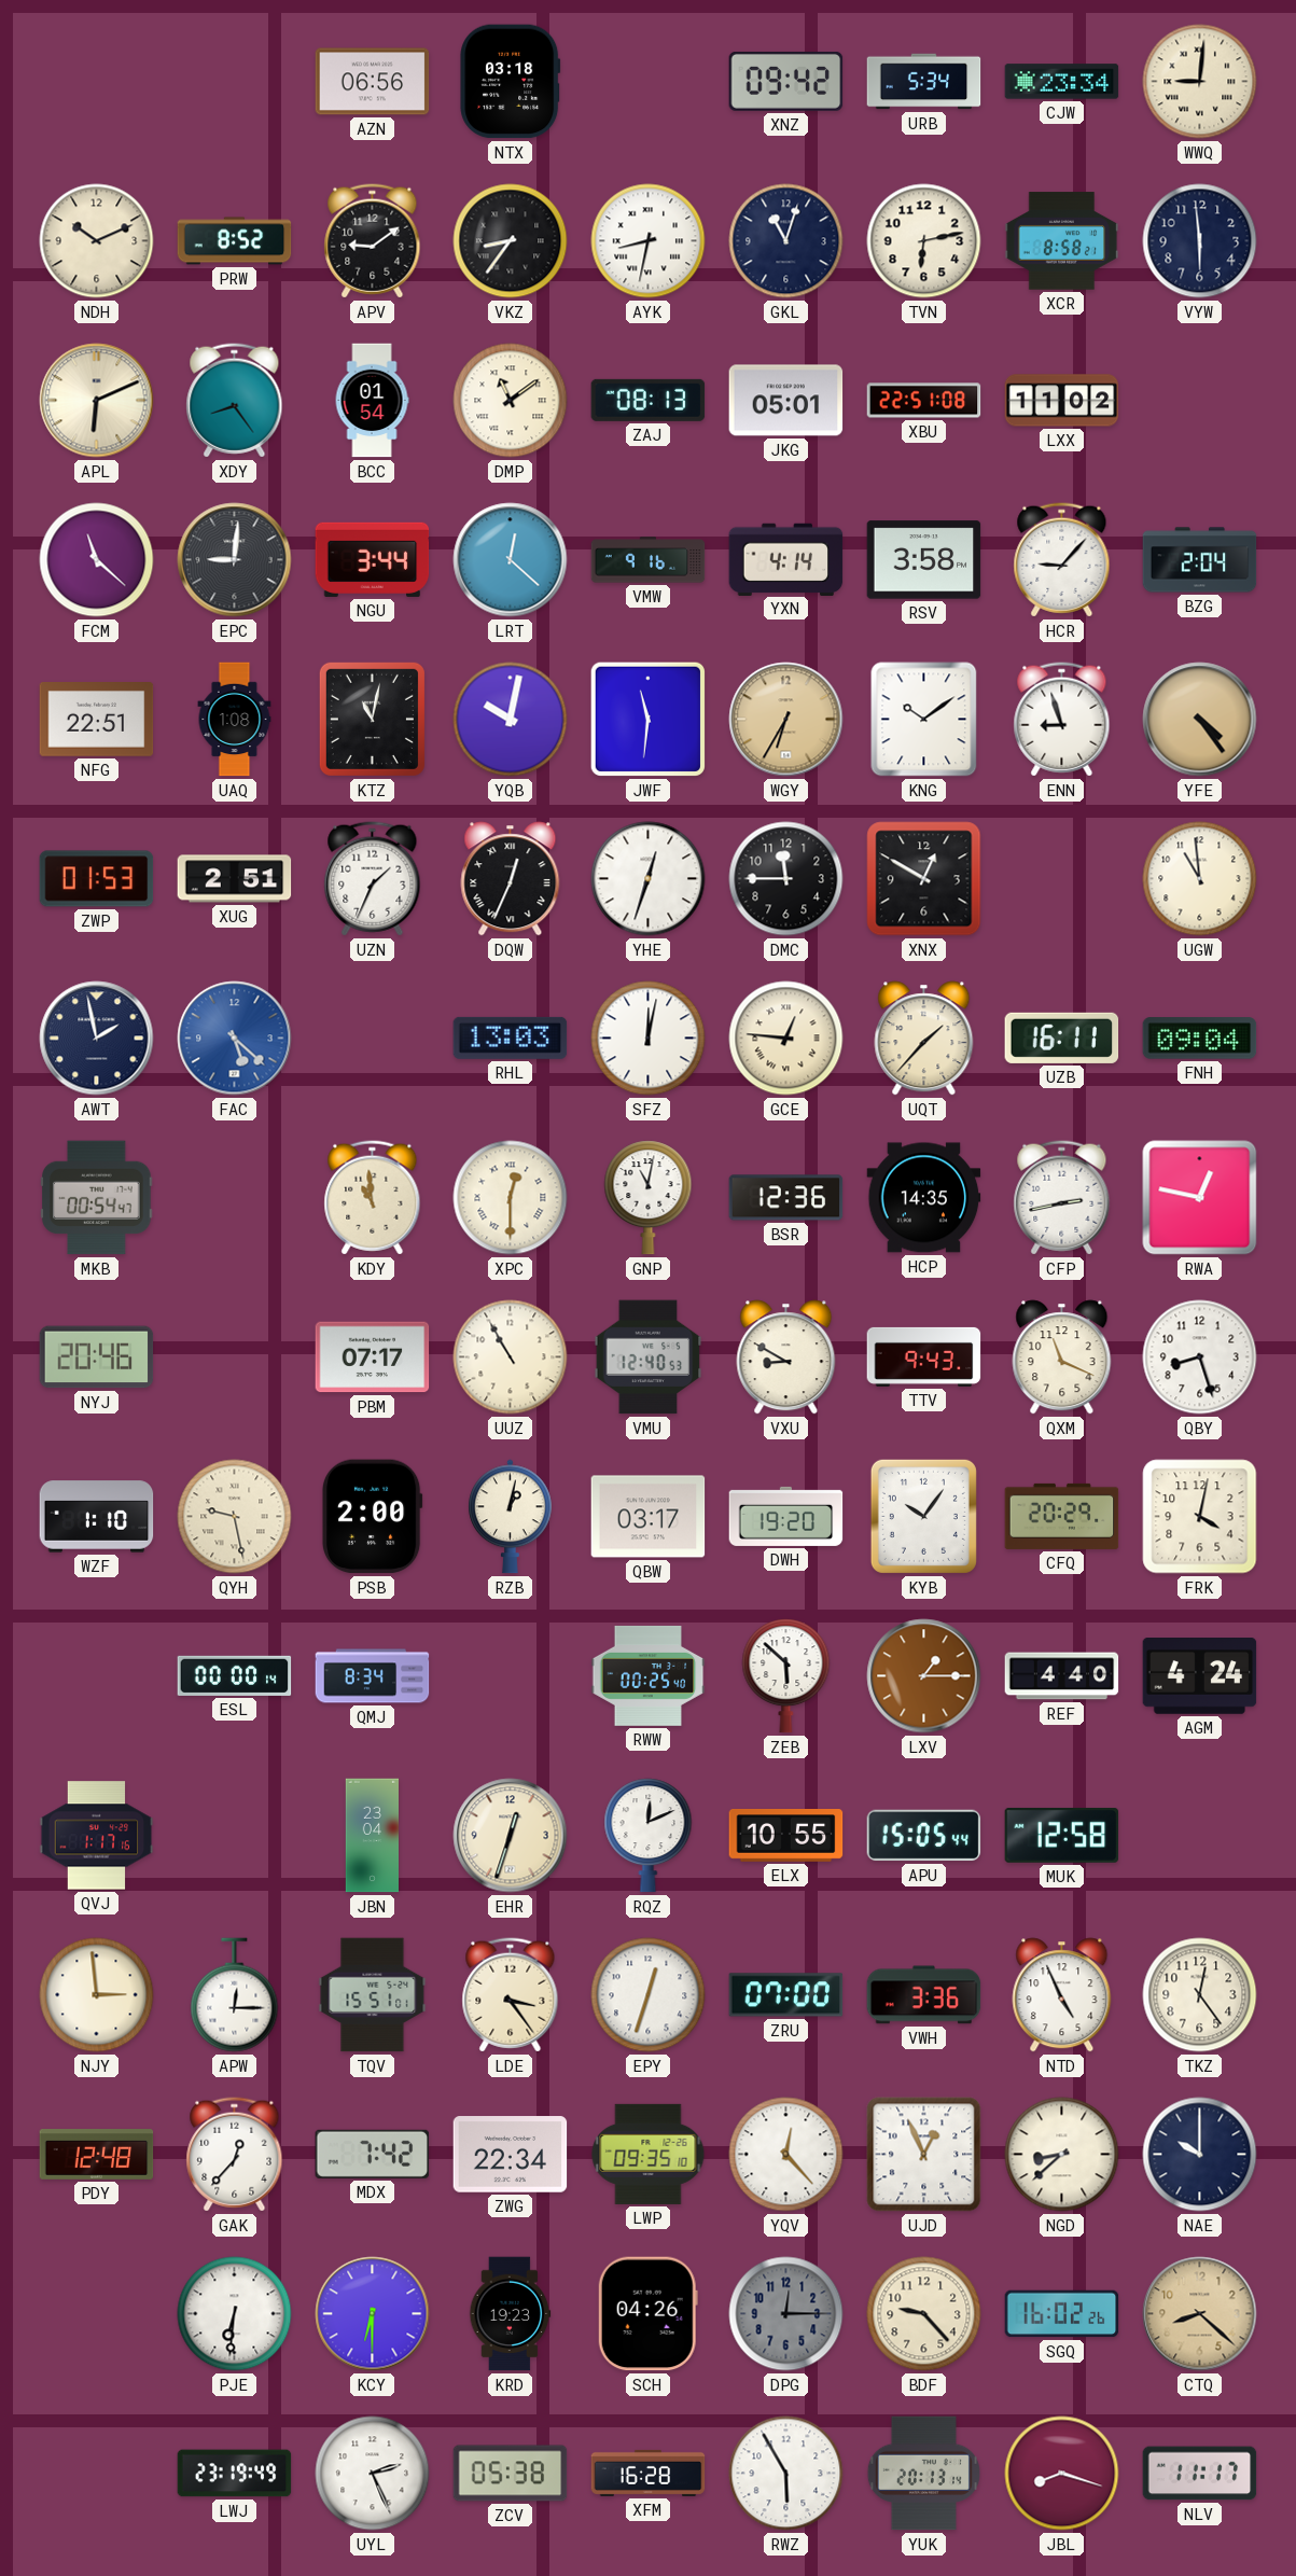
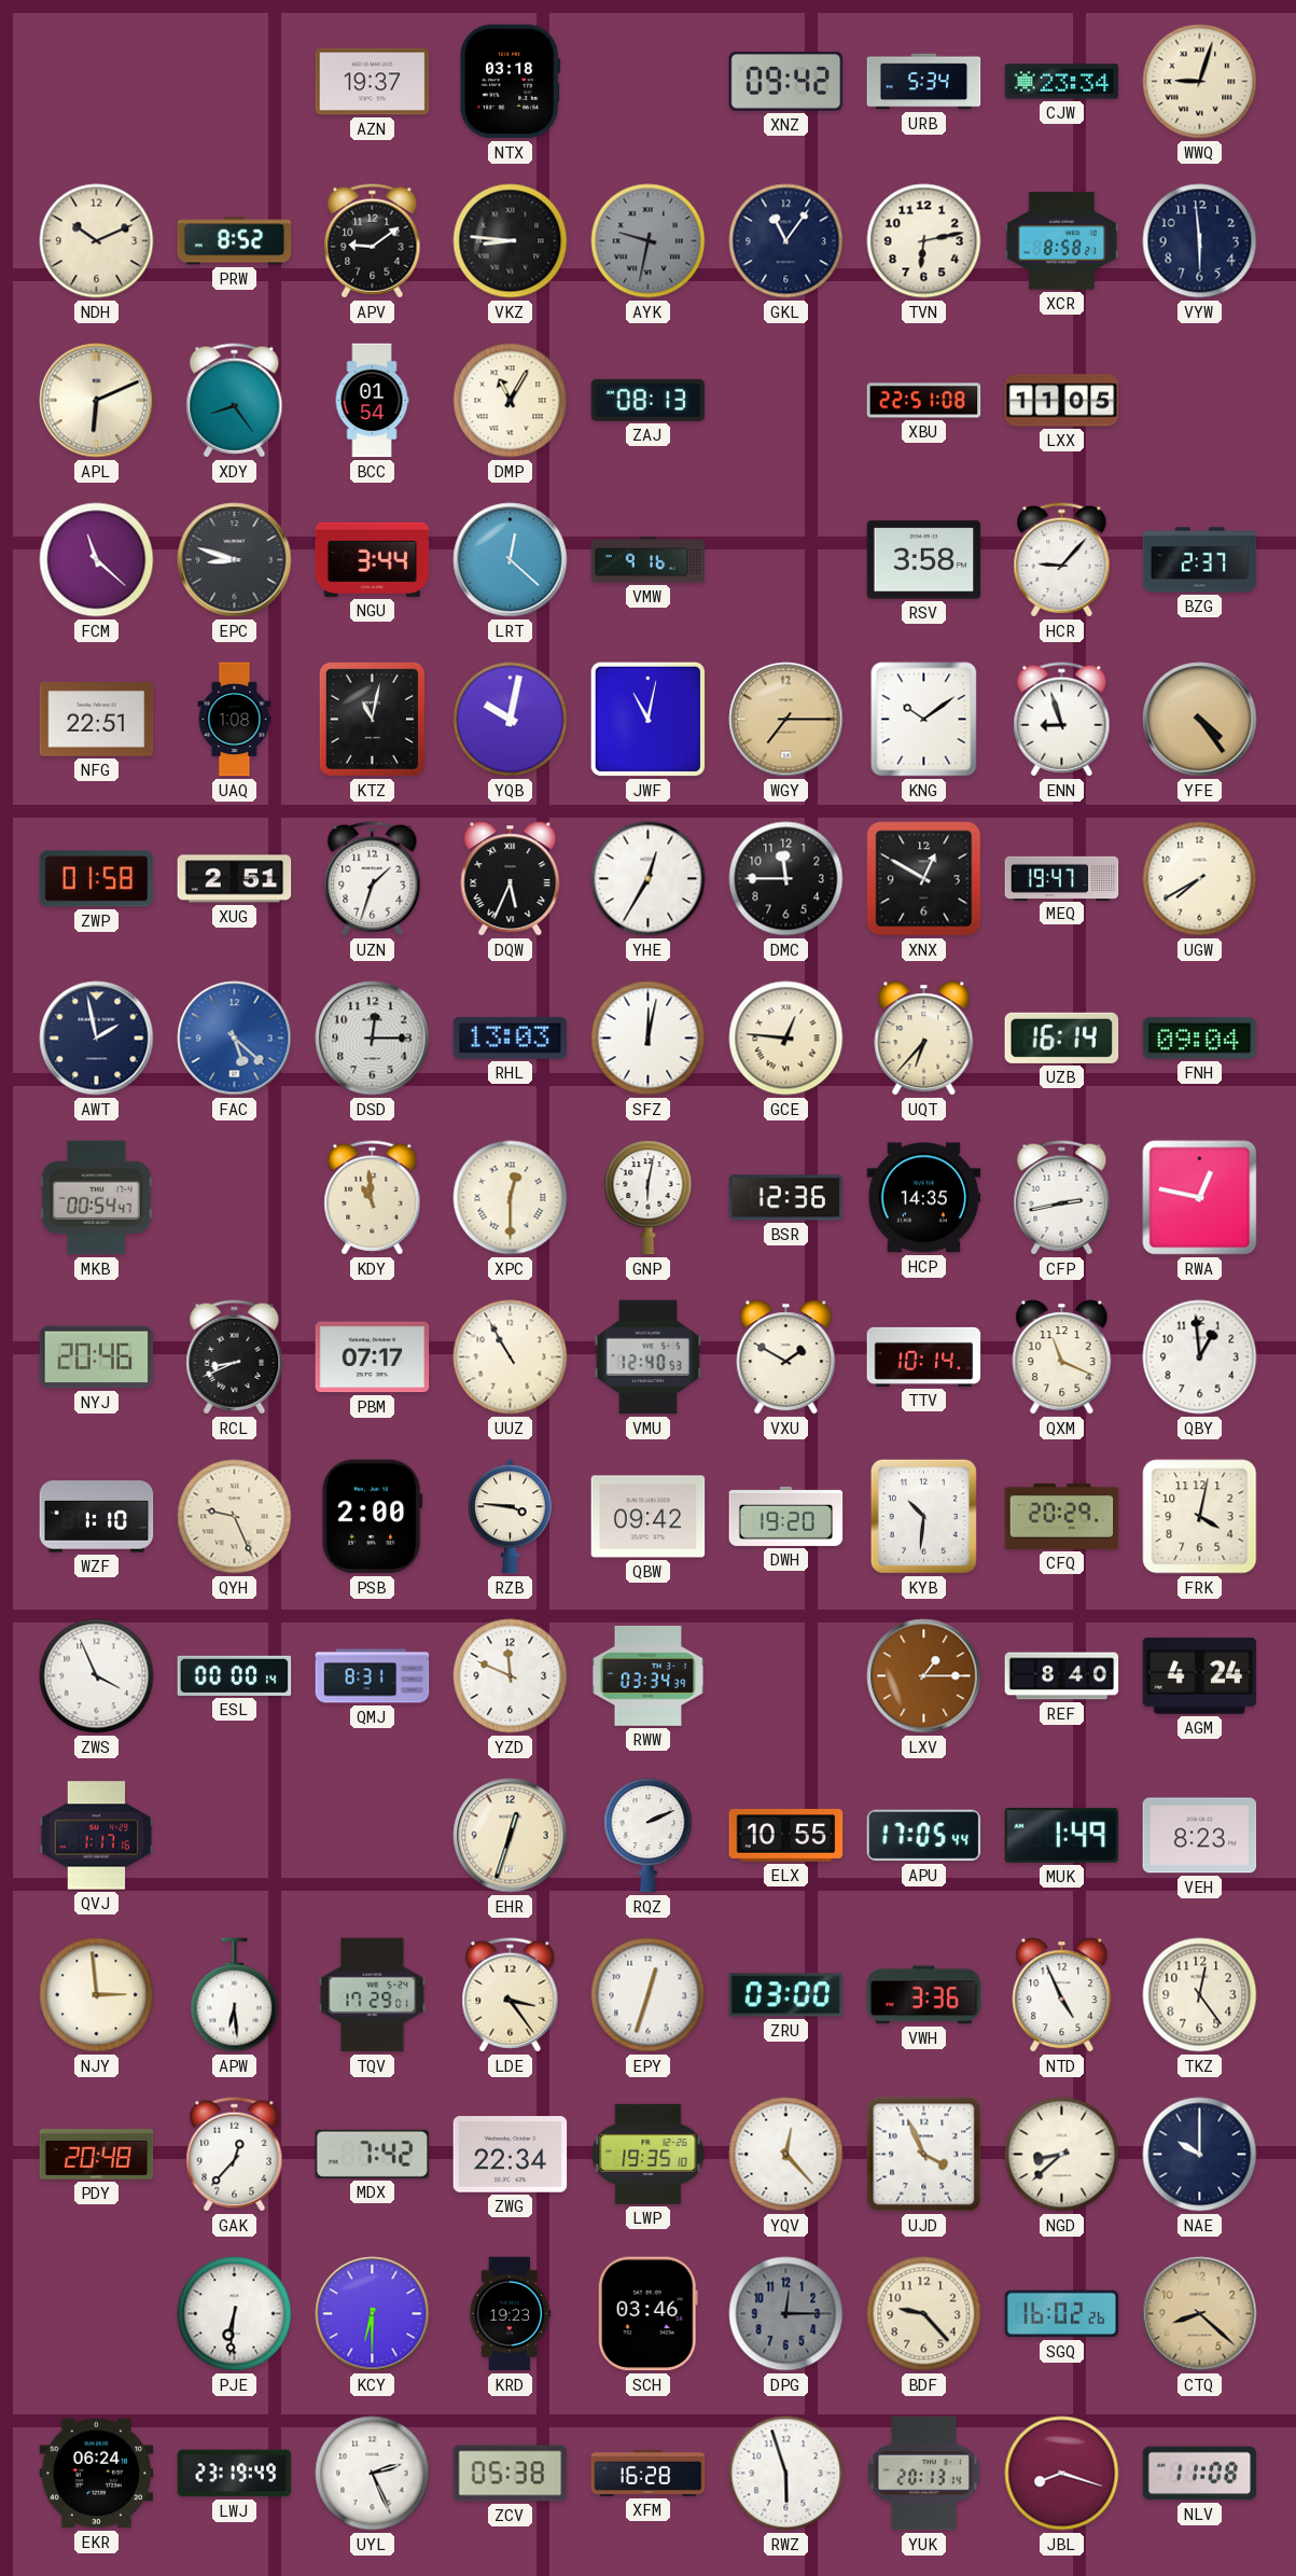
AZN: 06:56 -> 19:37 (373, 82)
WWQ: 9:01 -> 9:03 (1200, 82)
VKZ: 8:36 -> 8:46 (511, 241)
AYK: 8:32 -> 9:32 (649, 241)
AYK dial: white -> grey (649, 241)
GKL: 11:03 -> 11:06 (786, 241)
DMP: 11:09 -> 11:05 (511, 401)
JKG: 05:01 -> none (786, 401)
LXX: 11:02 -> 11:05 (1062, 401)
EPC: 9:01 -> 8:48 (235, 560)
YXN: 4:14 -> none (786, 559)
BZG: 2:04 -> 2:37 (1200, 560)
JWF: 11:31 -> 11:02 (647, 719)
WGY: 6:35 -> 7:15 (786, 720)
ZWP: 01:53 -> 01:58 (97, 879)
UZN: 1:34 -> 1:33 (373, 879)
DQW: 12:34 -> 5:34 (511, 879)
YHE: 12:33 -> 12:35 (649, 879)
MEQ: none -> 19:47 (1062, 878)
UGW: 10:59 -> 7:40 (1200, 879)
DSD: none -> 12:15 (373, 1039)
UQT: 1:37 -> 6:37 (924, 1039)
UZB: 16:11 -> 16:14 (1062, 1038)
GNP: 11:02 -> 6:02 (649, 1198)
RCL: none -> 8:41 (235, 1357)
VXU: 8:50 -> 1:50 (786, 1357)
TTV: 9:43 -> 10:14 (924, 1356)
QBY: 8:27 -> 12:59 (1200, 1357)
QYH: 9:28 -> 9:26 (235, 1517)
RZB: 1:02 -> 3:46 (511, 1517)
QBW: 03:17 -> 09:42 (649, 1517)
KYB: 10:06 -> 10:31 (923, 1516)
ZWS: none -> 3:56 (97, 1676)
QMJ: 8:34 -> 8:31 (373, 1676)
YZD: none -> 11:49 (511, 1676)
RWW: 00:25 -> 03:34 (649, 1675)
ZEB: 5:52 -> none (786, 1676)
REF: 4:40 -> 8:40 (1062, 1676)
JBN: 23:04 -> none (372, 1836)
RQZ: 12:11 -> 2:11 (649, 1836)
APU: 15:05 -> 17:05 (924, 1836)
MUK: 12:58 -> 1:49 (1062, 1835)
VEH: none -> 8:23 (1200, 1836)
APW: 12:15 -> 6:29 (235, 1995)
TQV: 15:51 -> 17:29 (373, 1995)
ZRU: 07:00 -> 03:00 (786, 1995)
PDY: 12:48 -> 20:48 (97, 2155)
LWP: 09:35 -> 19:35 (649, 2154)
UJD: 12:56 -> 3:56 (924, 2155)
SCH: 04:26 -> 03:46 (647, 2314)
EKR: none -> 06:24 (97, 2474)
RWZ: 5:55 -> 5:57 (786, 2474)
NLV: 11:17 -> 11:08 (1200, 2474)
